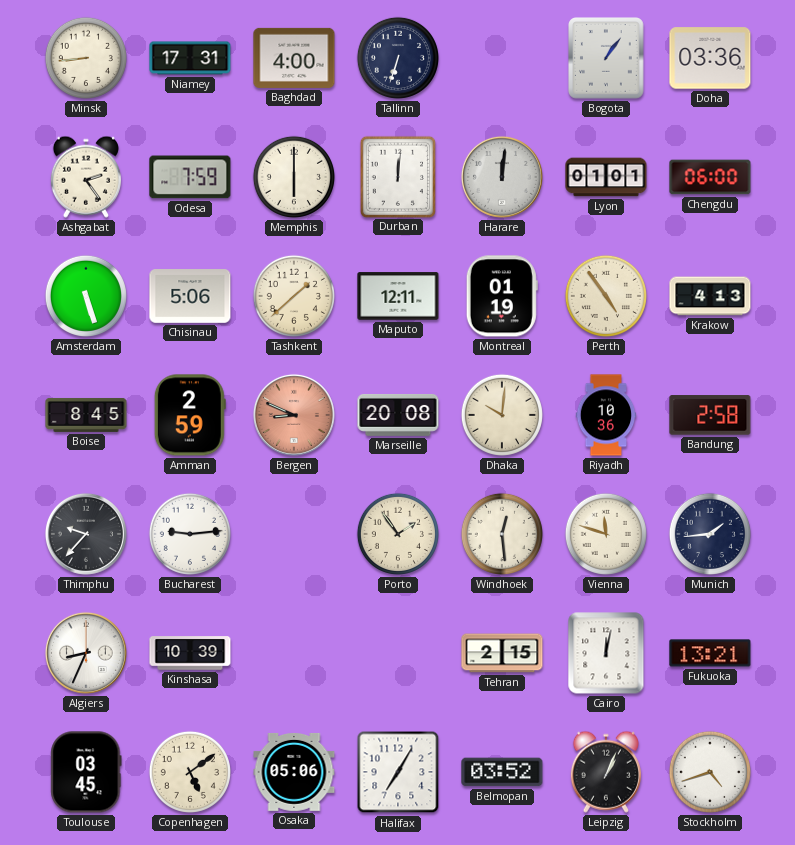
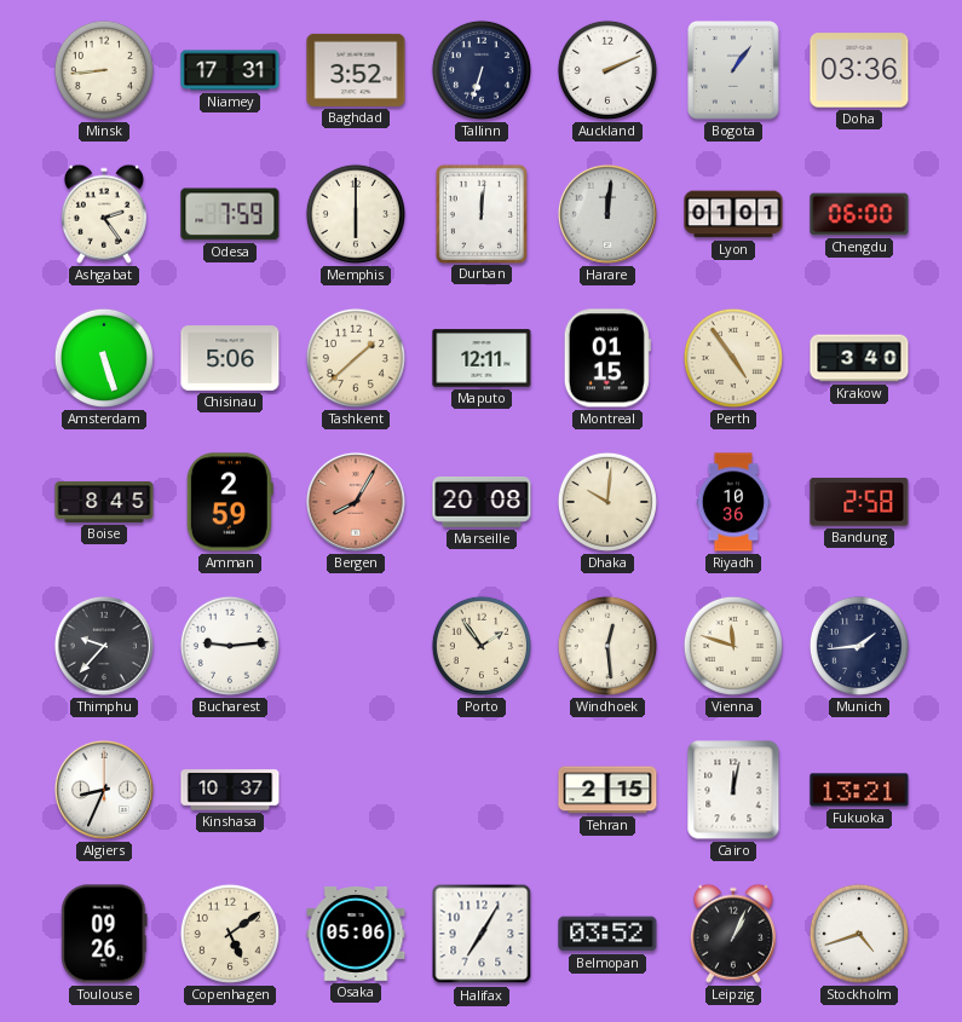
Baghdad: 4:00 -> 3:52 (356, 70)
Auckland: none -> 2:11 (607, 70)
Montreal: 01:19 -> 01:15 (607, 358)
Krakow: 4:13 -> 3:40 (859, 358)
Bergen: 8:49 -> 8:05 (356, 502)
Kinshasa: 10:39 -> 10:37 (230, 790)
Toulouse: 03:45 -> 09:26 (104, 934)
